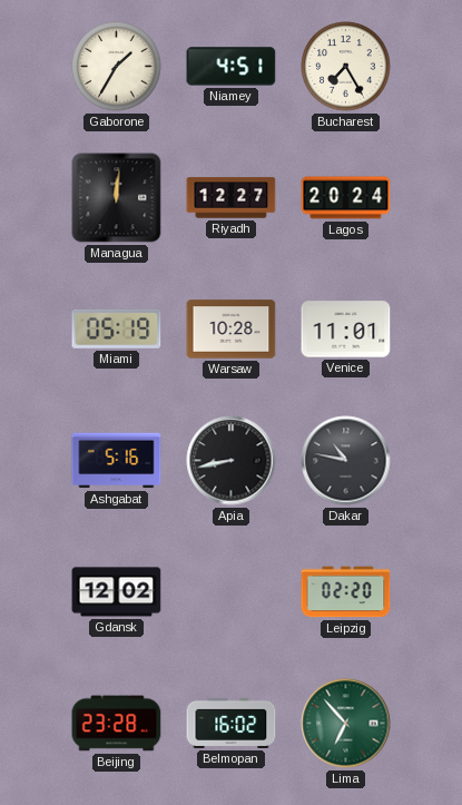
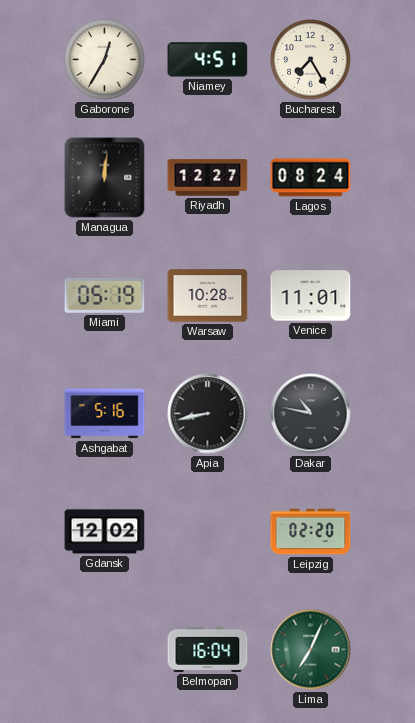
Gaborone: 1:35 -> 12:35 (105, 60)
Lagos: 20:24 -> 08:24 (311, 178)
Beijing: 23:28 -> none (117, 724)
Belmopan: 16:02 -> 16:04 (208, 649)
Lima: 6:53 -> 7:04 (311, 650)
